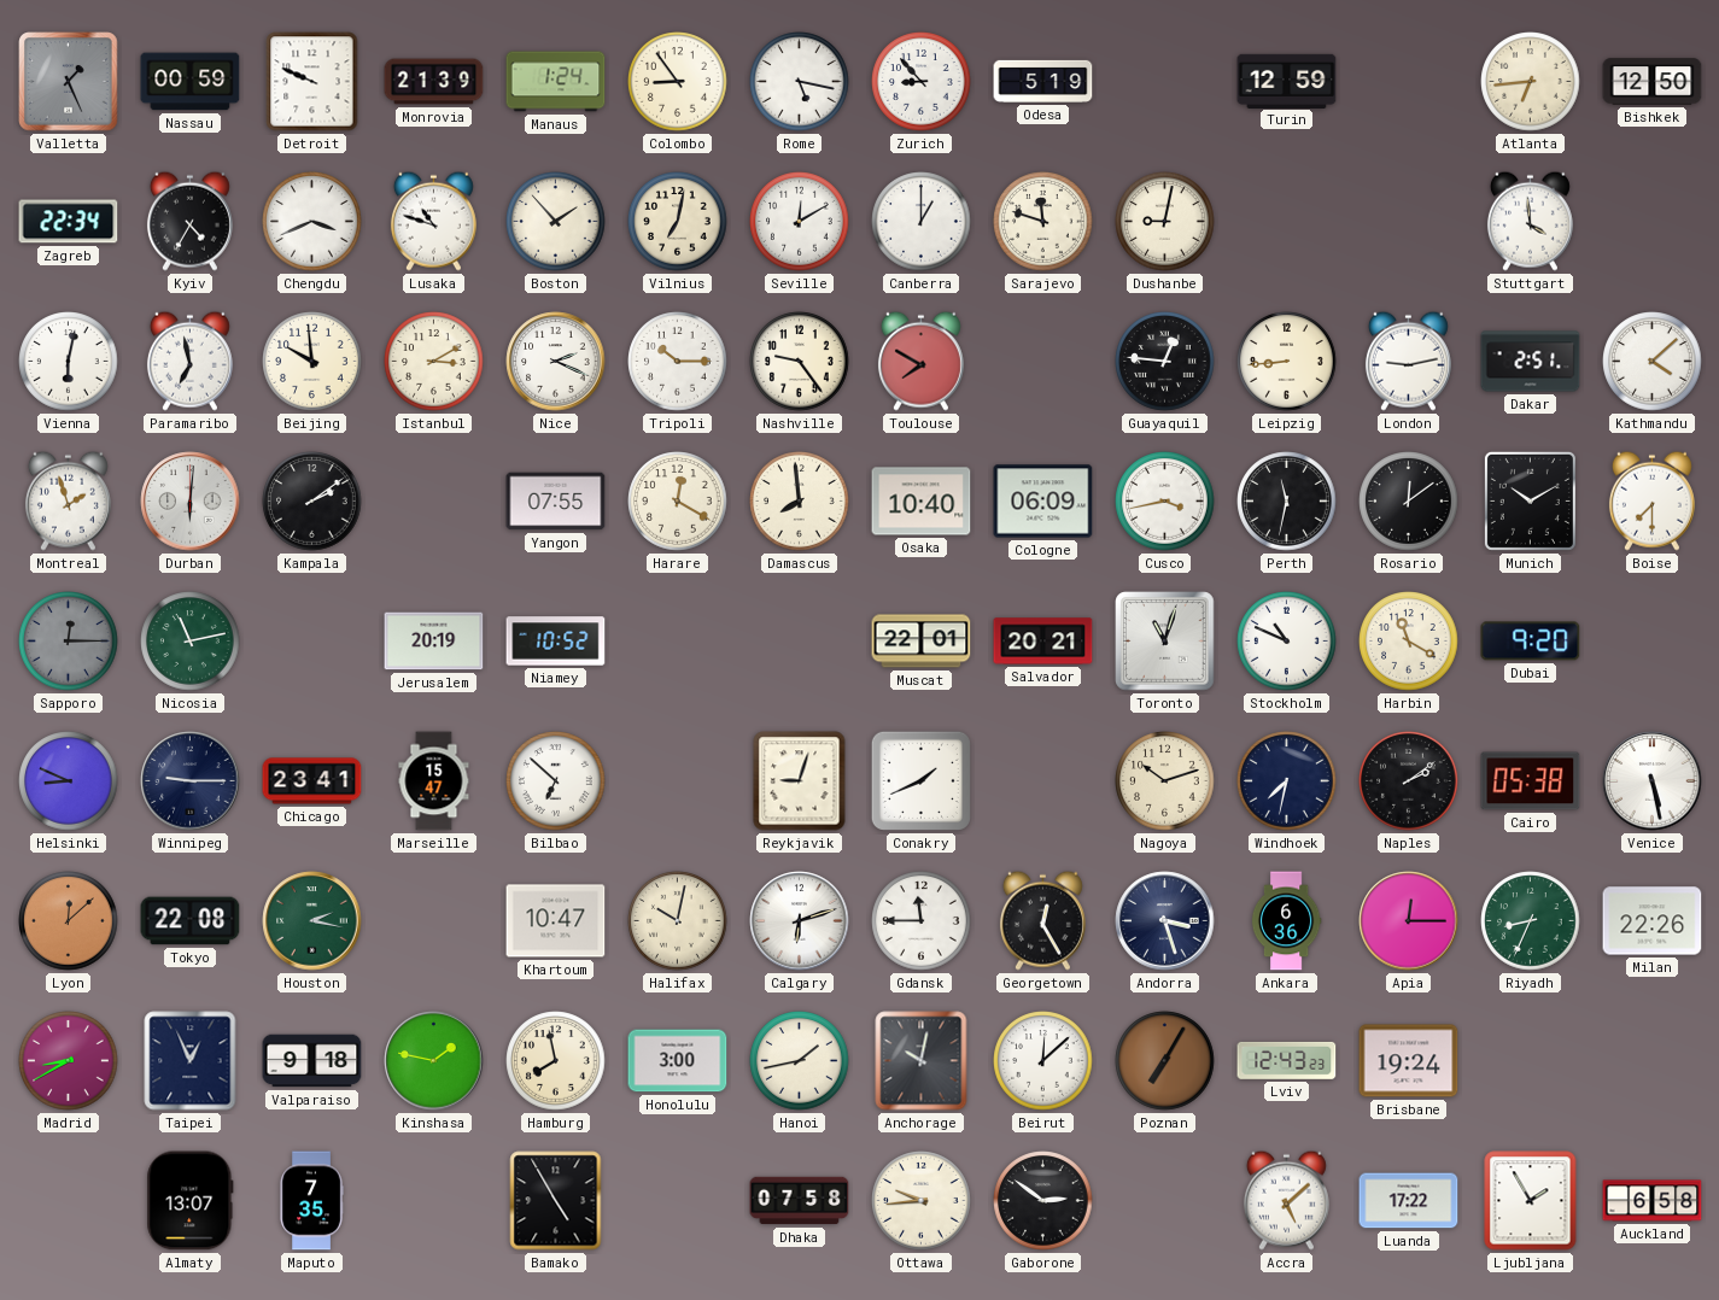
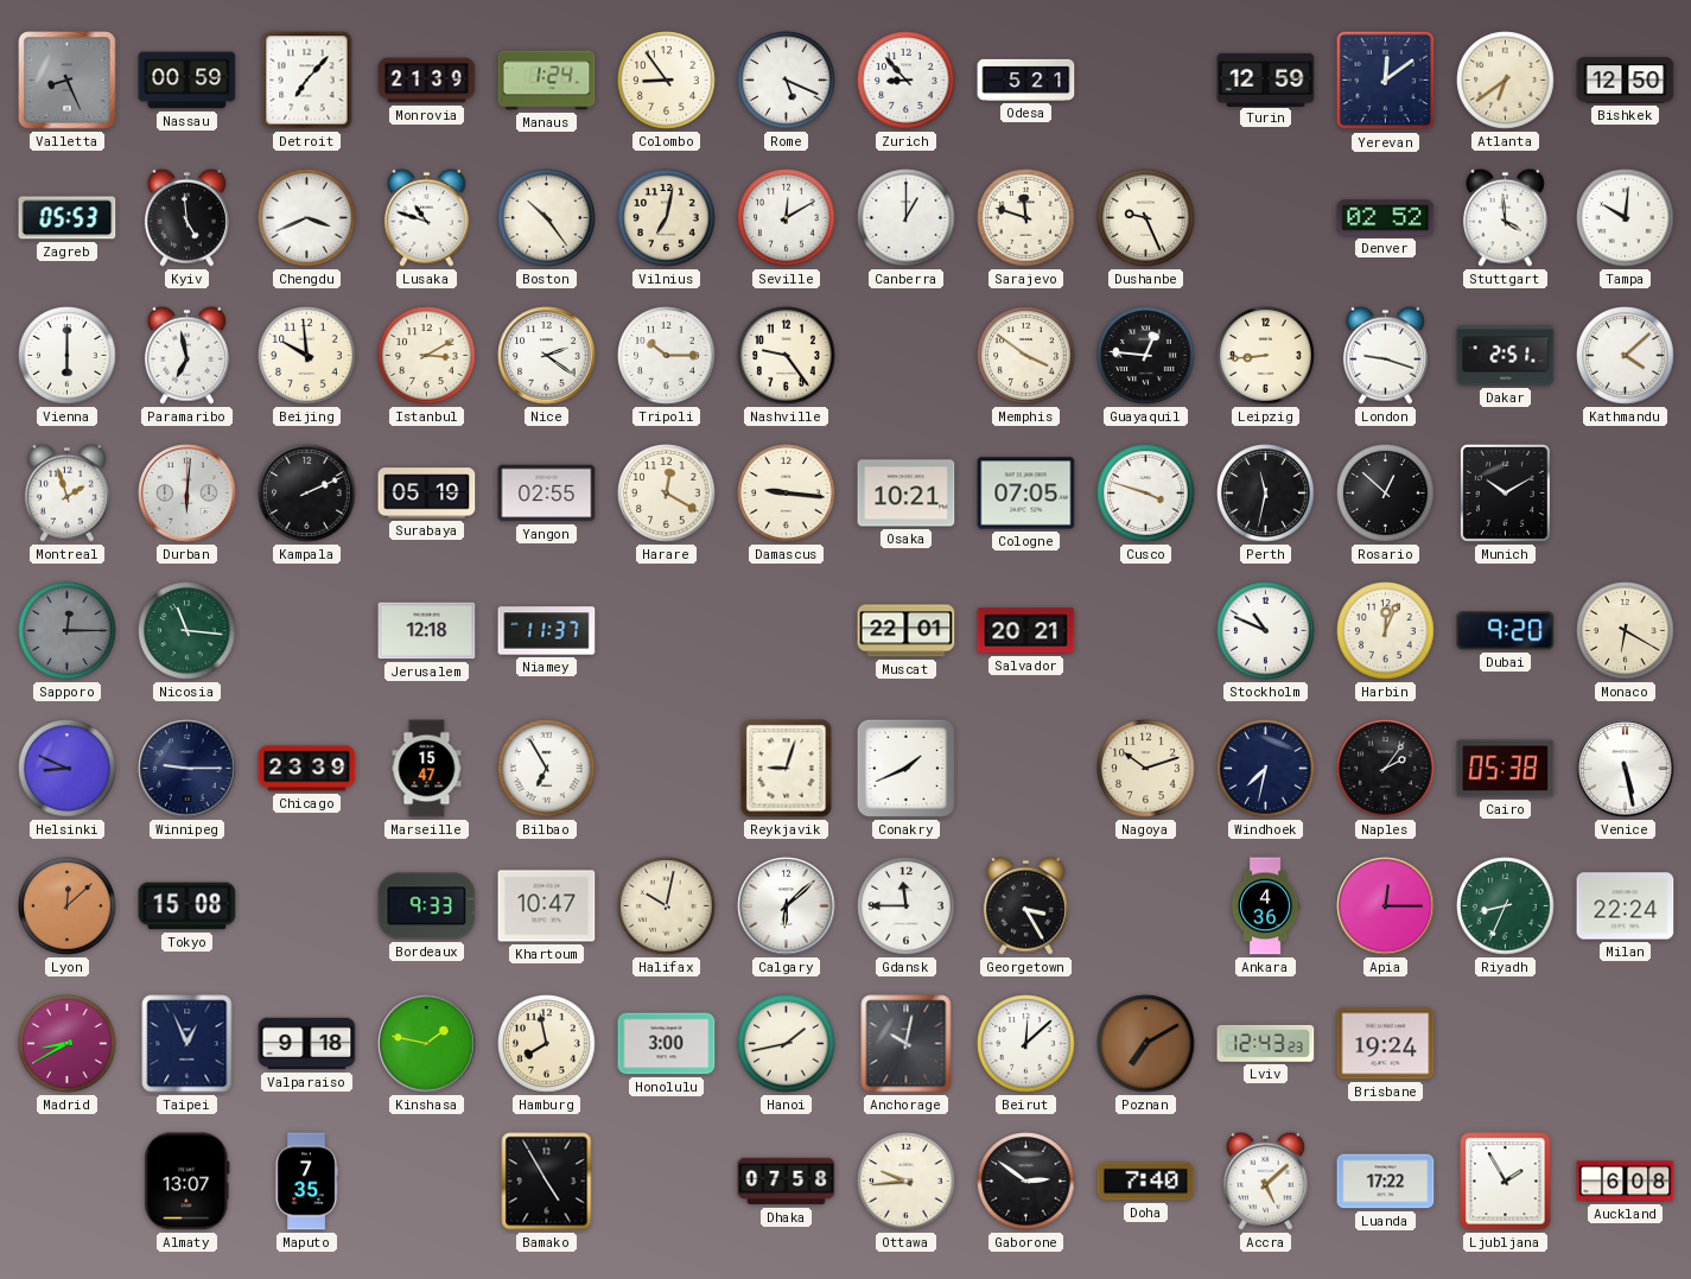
Valletta: 1:26 -> 8:26 (68, 81)
Detroit: 9:49 -> 7:07 (307, 81)
Rome: 5:17 -> 5:19 (787, 81)
Odesa: 5:19 -> 5:21 (1026, 79)
Yerevan: none -> 12:09 (1386, 81)
Atlanta: 6:44 -> 6:39 (1506, 81)
Zagreb: 22:34 -> 05:53 (68, 218)
Kyiv: 4:35 -> 4:59 (186, 217)
Boston: 1:53 -> 10:24 (547, 218)
Dushanbe: 9:02 -> 9:26 (1146, 218)
Denver: none -> 02:52 (1386, 218)
Tampa: none -> 10:01 (1626, 218)
Vienna: 6:02 -> 6:00 (68, 356)
Nice: 2:19 -> 2:21 (547, 356)
Toulouse: 7:50 -> none (920, 361)
Memphis: none -> 3:51 (1026, 356)
London: 9:13 -> 9:18 (1385, 355)
Kampala: 2:09 -> 2:11 (307, 494)
Surabaya: none -> 05:19 (427, 494)
Yangon: 07:55 -> 02:55 (547, 494)
Damascus: 7:59 -> 9:16 (787, 494)
Osaka: 10:40 -> 10:21 (907, 494)
Cologne: 06:09 -> 07:05 (1026, 494)
Cusco: 3:43 -> 3:48 (1146, 494)
Rosario: 12:09 -> 12:52 (1386, 494)
Boise: 7:30 -> none (1651, 500)
Nicosia: 11:13 -> 11:16 (187, 631)
Jerusalem: 20:19 -> 12:18 (427, 631)
Niamey: 10:52 -> 11:37 (547, 631)
Toronto: 11:03 -> none (1165, 642)
Harbin: 11:20 -> 12:04 (1386, 631)
Monaco: none -> 6:20 (1626, 631)
Chicago: 23:41 -> 23:39 (307, 769)
Bilbao: 6:52 -> 6:55 (547, 769)
Naples: 2:09 -> 2:06 (1386, 769)
Tokyo: 22:08 -> 15:08 (187, 906)
Houston: 2:17 -> none (312, 921)
Bordeaux: none -> 9:33 (427, 906)
Calgary: 6:12 -> 6:08 (787, 906)
Georgetown: 12:25 -> 3:25 (1025, 905)
Andorra: 3:27 -> none (1165, 921)
Ankara: 6:36 -> 4:36 (1265, 906)
Milan: 22:26 -> 22:24 (1626, 906)
Poznan: 7:05 -> 7:10 (1146, 1044)
Doha: none -> 7:40 (1146, 1182)
Auckland: 6:58 -> 6:08 (1626, 1182)
